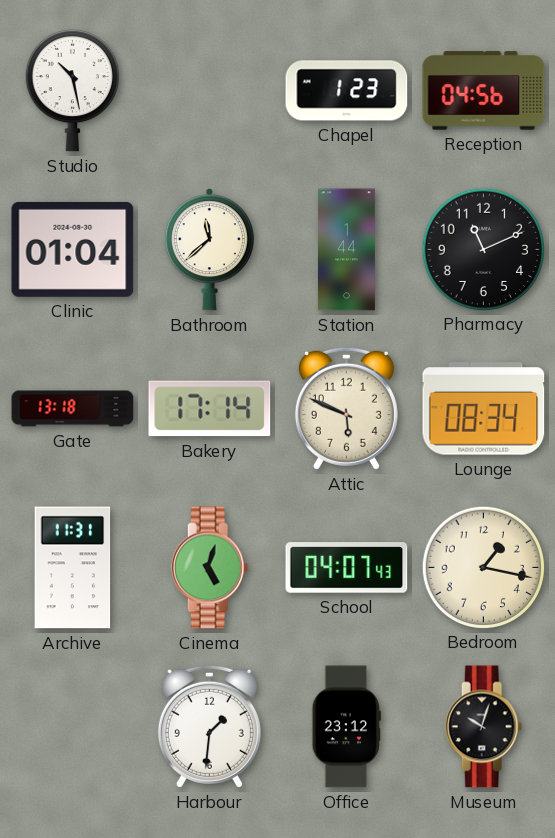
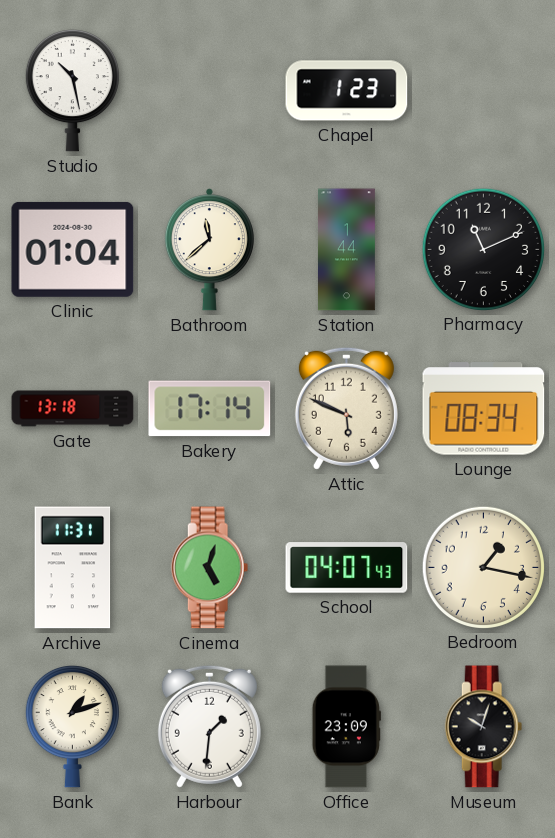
Reception: 04:56 -> none (484, 91)
Bank: none -> 1:12 (72, 726)
Office: 23:12 -> 23:09 (346, 727)
